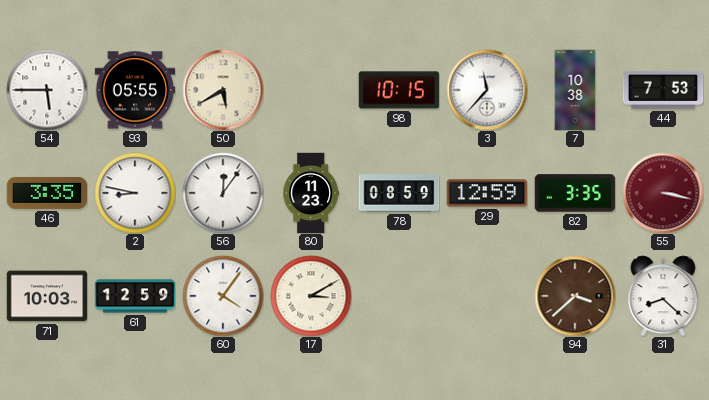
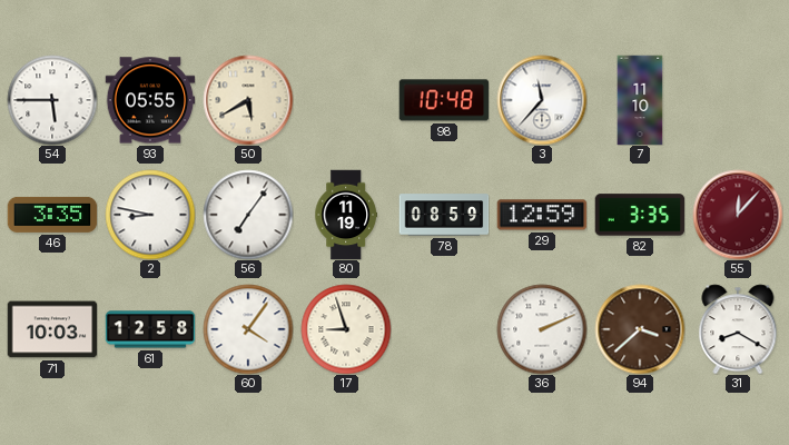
98: 10:15 -> 10:48 (444, 100)
7: 10:38 -> 11:10 (640, 100)
44: 7:53 -> none (663, 91)
56: 12:06 -> 7:06 (248, 215)
80: 11:23 -> 11:19 (345, 215)
55: 3:17 -> 12:07 (738, 215)
61: 12:59 -> 12:58 (150, 329)
17: 3:10 -> 8:57 (346, 329)
36: none -> 2:11 (542, 329)
31: 8:22 -> 8:20 (738, 329)
